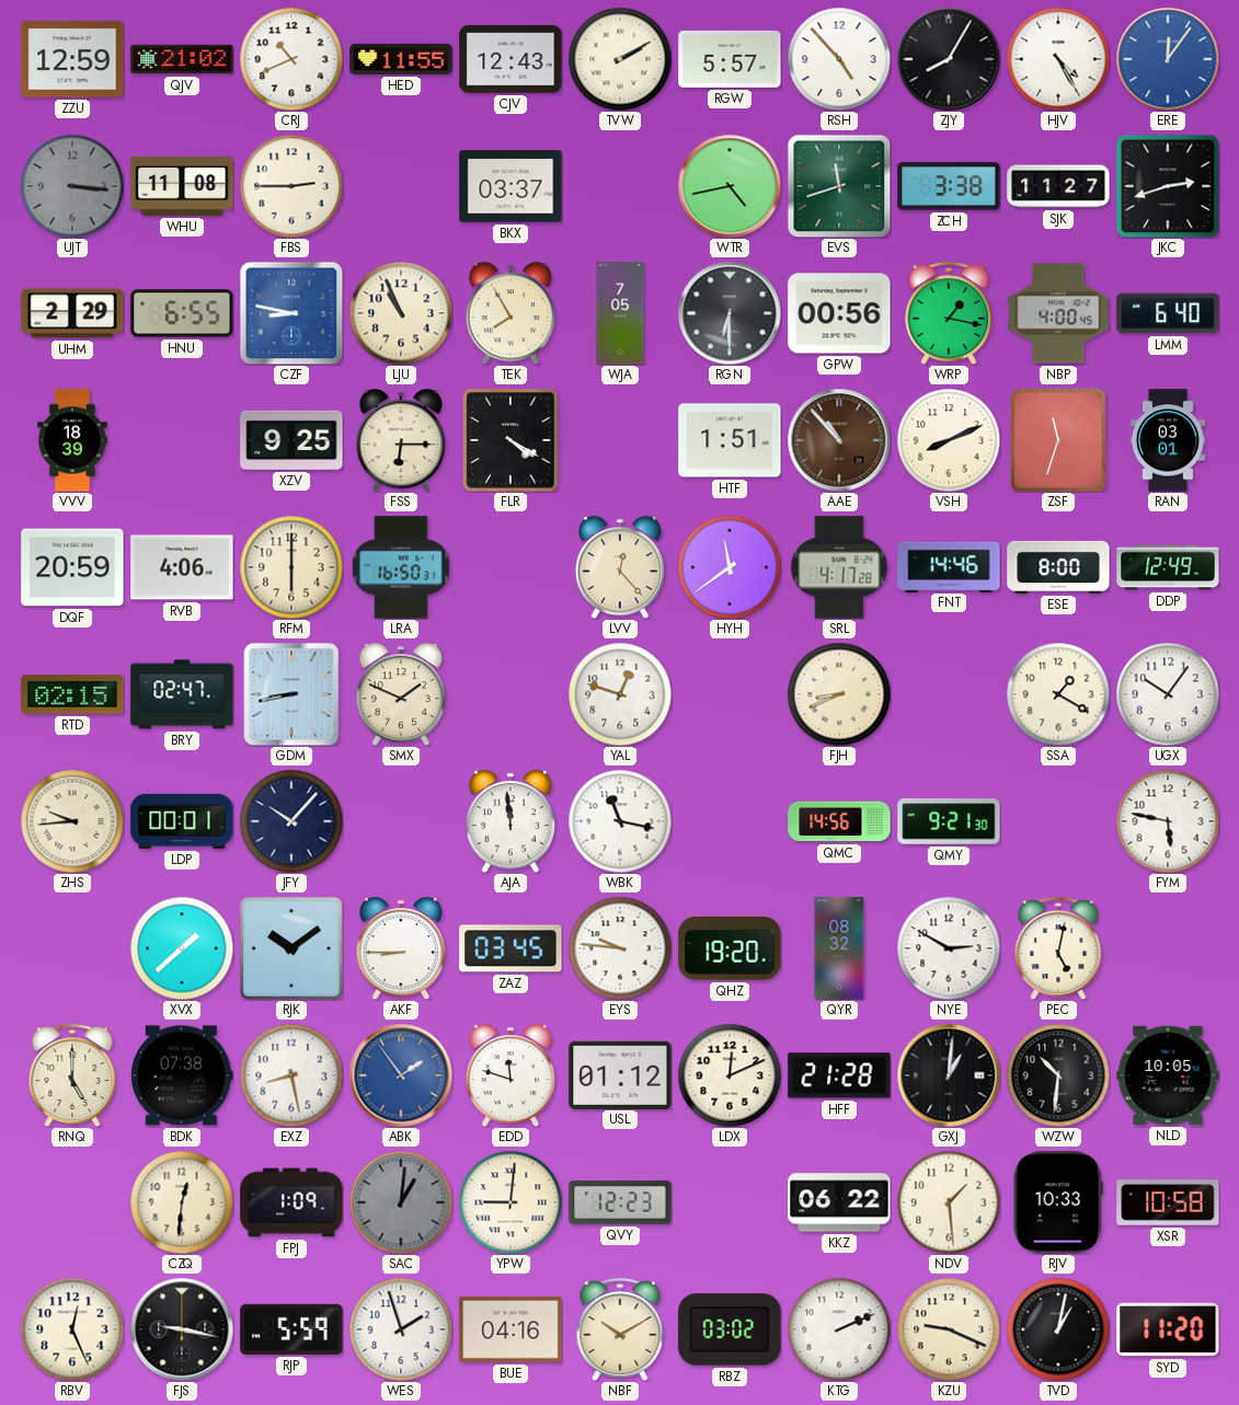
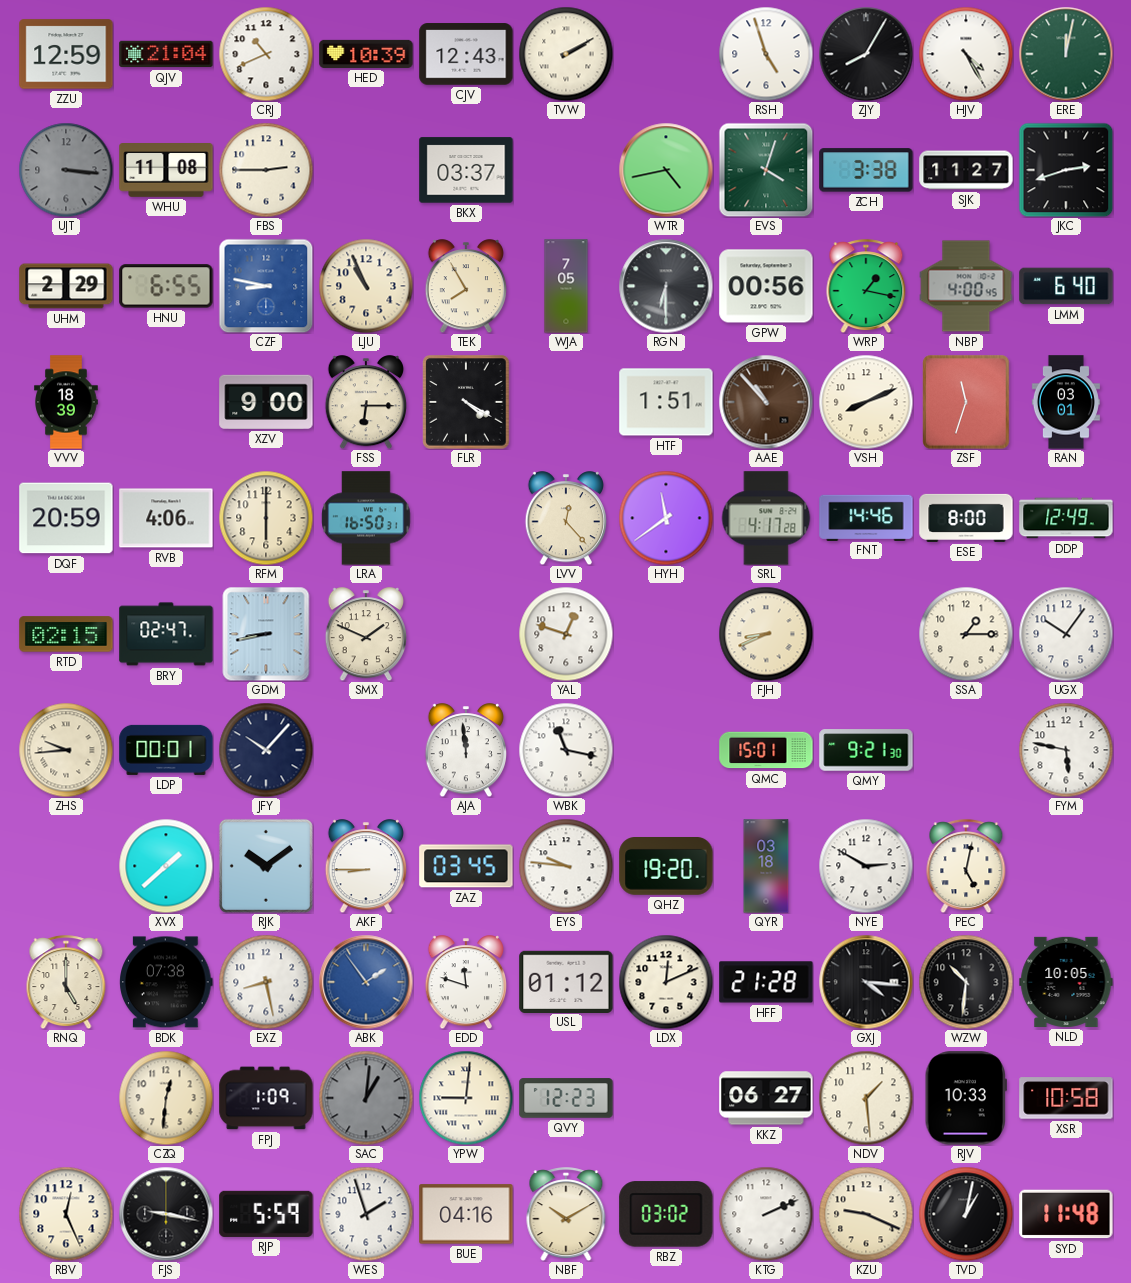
QJV: 21:02 -> 21:04 (166, 54)
HED: 11:55 -> 10:39 (366, 54)
RGW: 5:57 -> none (730, 59)
RSH: 4:53 -> 4:57 (766, 54)
ERE: 12:06 -> 12:02 (1066, 54)
ERE dial: blue -> green (1066, 54)
EVS: 11:42 -> 4:03 (766, 170)
XZV: 9:25 -> 9:00 (266, 402)
SSA: 1:20 -> 1:15 (966, 634)
QMC: 14:56 -> 15:01 (766, 750)
QYR: 08:32 -> 03:18 (766, 866)
GXJ: 1:01 -> 4:16 (866, 982)
KKZ: 06:22 -> 06:27 (766, 1098)
SYD: 11:20 -> 11:48 (1066, 1214)
